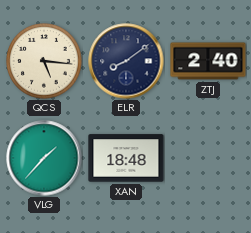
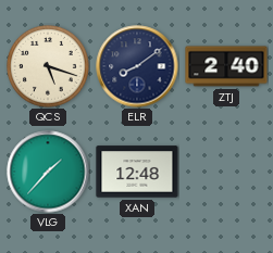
QCS: 5:16 -> 5:18 (48, 66)
XAN: 18:48 -> 12:48 (137, 172)
